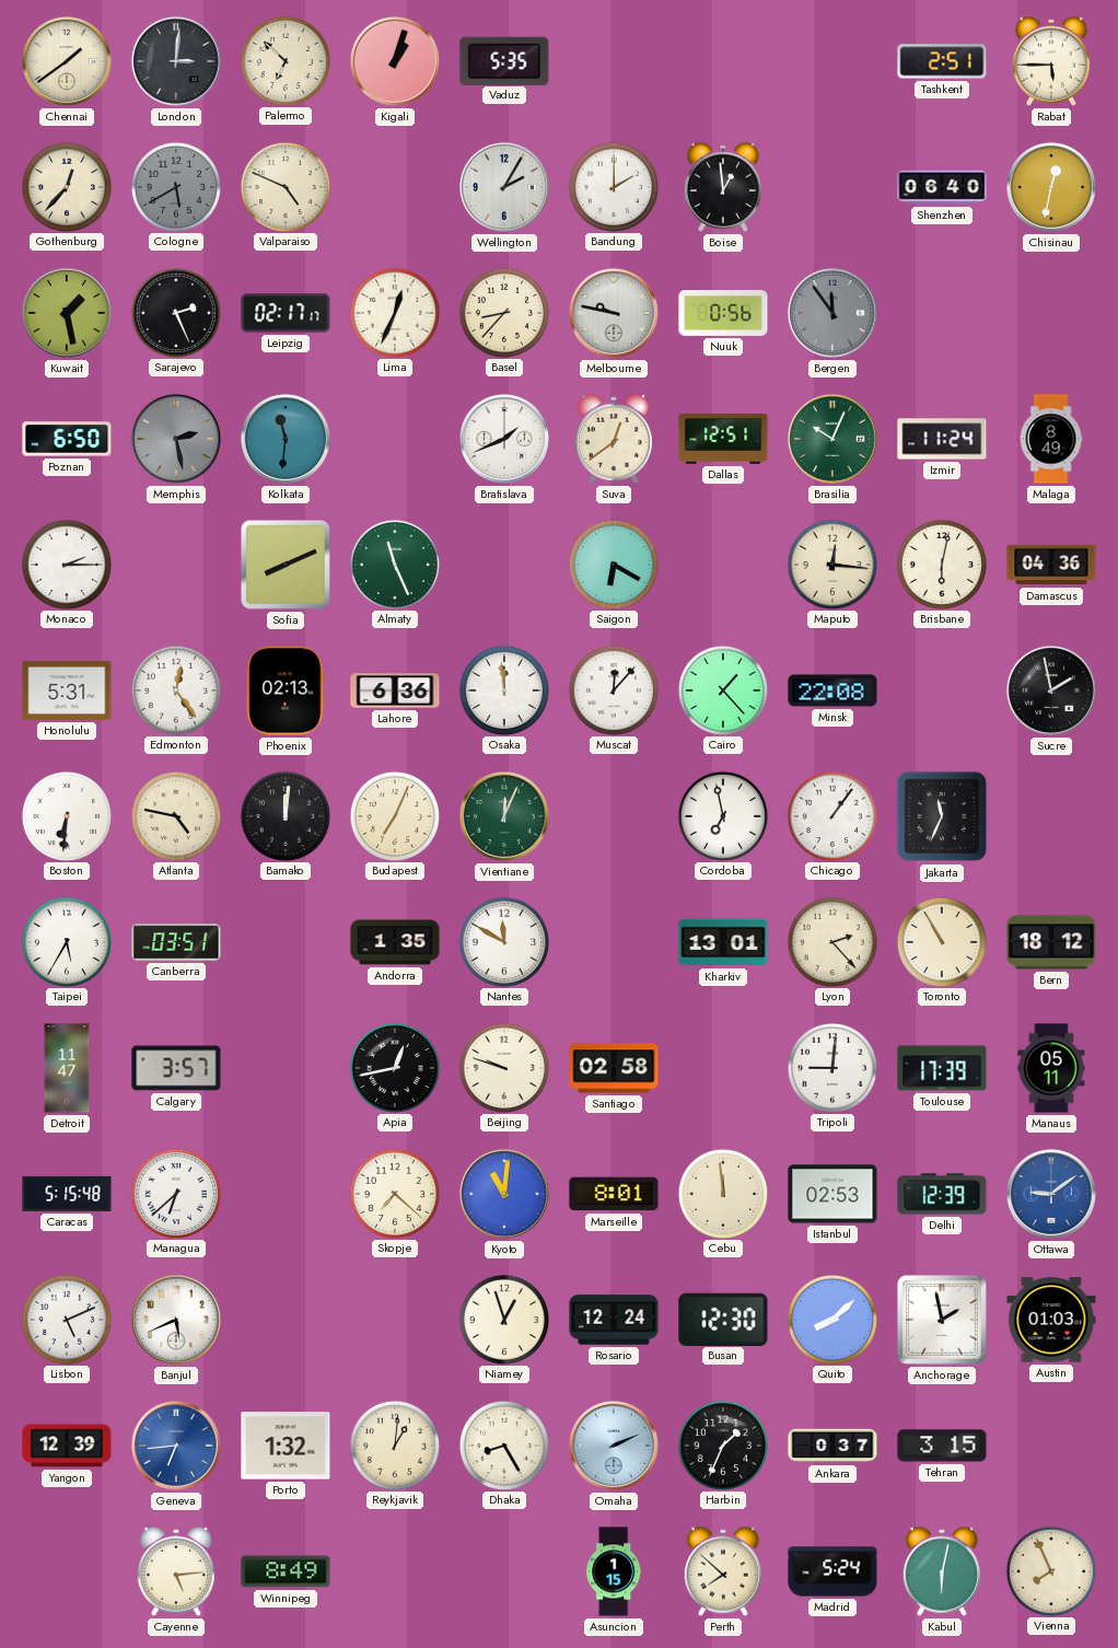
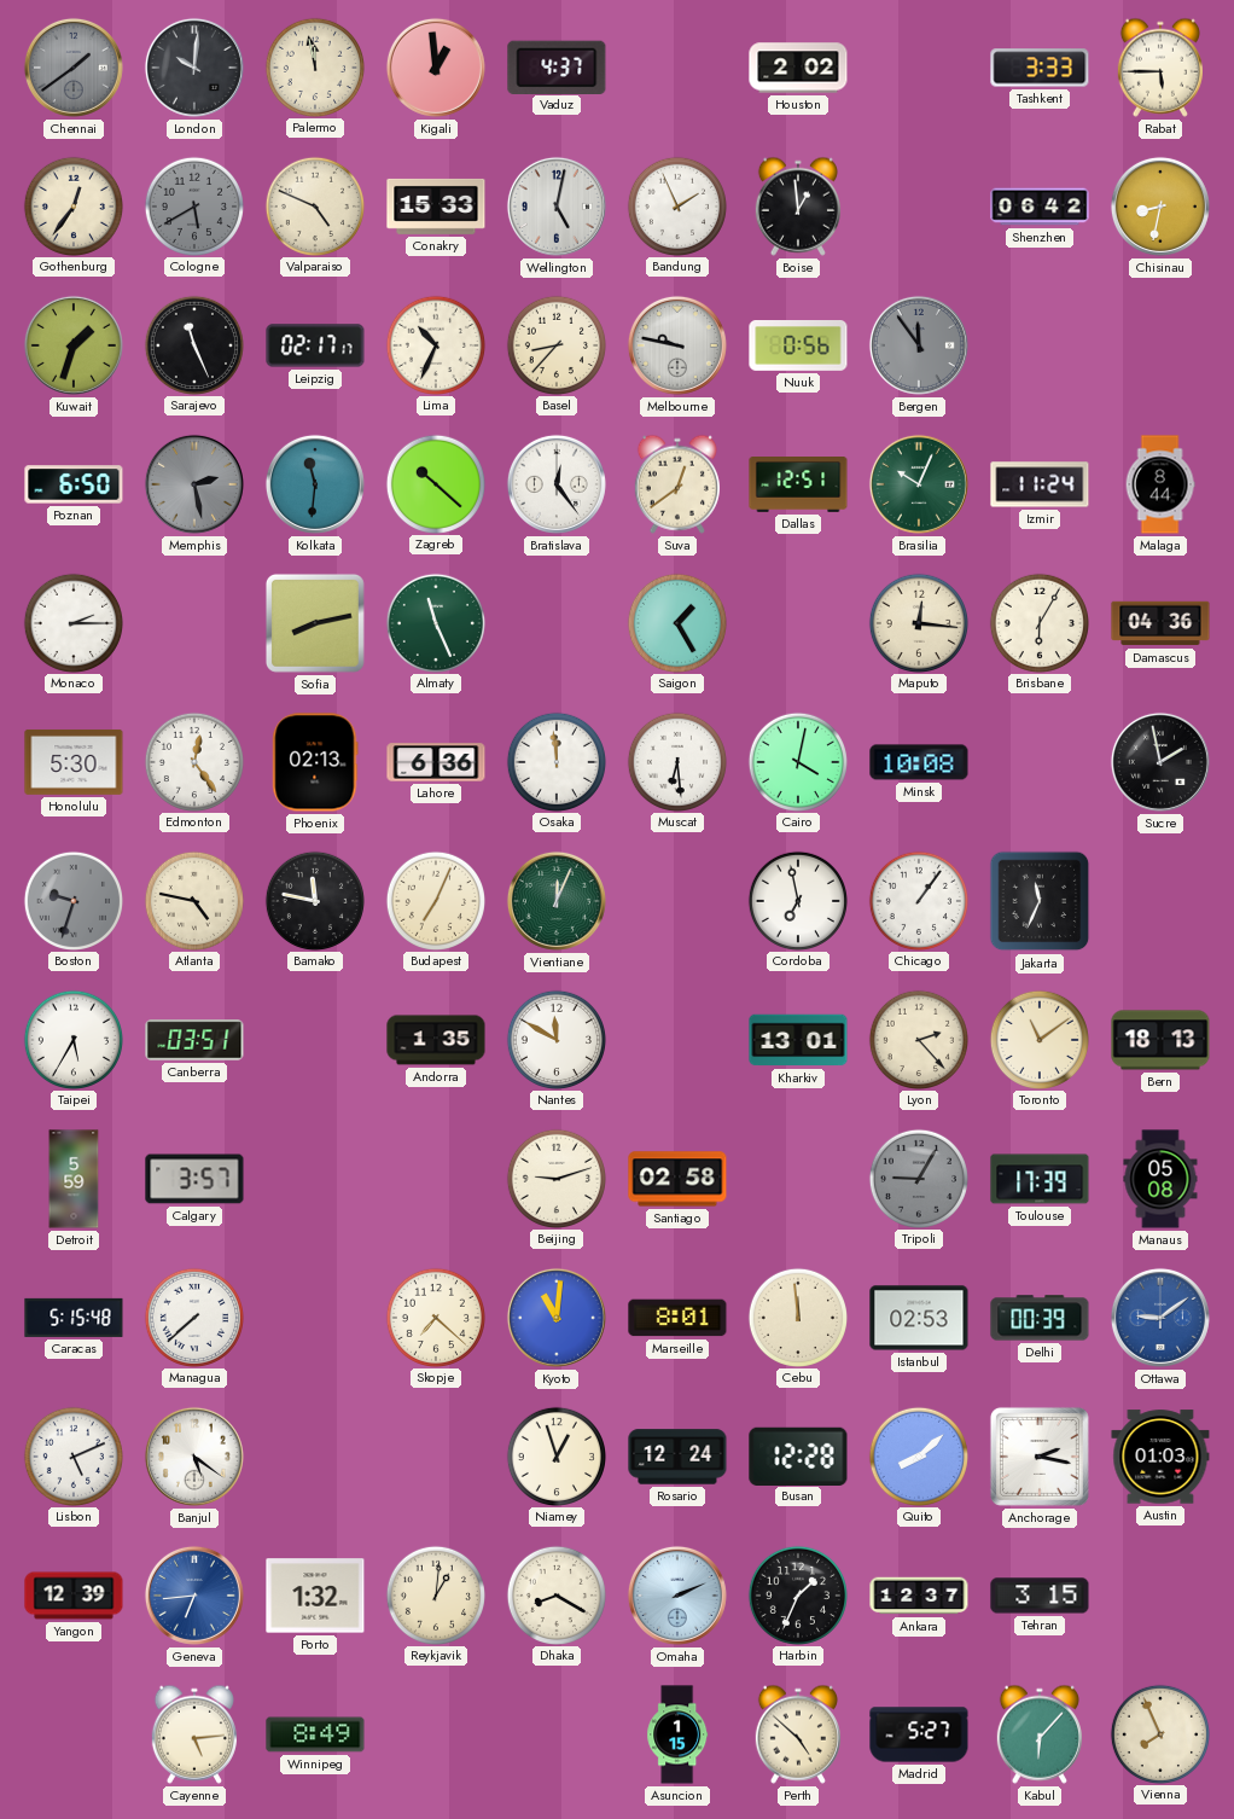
Chennai dial: cream -> grey (74, 68)
London: 3:01 -> 10:01 (194, 68)
Palermo: 6:52 -> 11:58 (314, 66)
Kigali: 1:03 -> 12:59 (436, 68)
Vaduz: 5:35 -> 4:37 (557, 66)
Houston: none -> 2:02 (798, 68)
Tashkent: 2:51 -> 3:33 (1040, 68)
Gothenburg: 12:37 -> 12:36 (72, 205)
Conakry: none -> 15:33 (436, 207)
Wellington: 2:05 -> 5:02 (557, 207)
Bandung: 2:00 -> 1:56 (676, 205)
Shenzhen: 06:40 -> 06:42 (1040, 207)
Chisinau: 12:32 -> 8:32 (1160, 207)
Kuwait: 1:28 -> 1:33 (74, 345)
Sarajevo: 2:26 -> 11:26 (193, 344)
Lima: 12:34 -> 10:34 (435, 344)
Zagreb: none -> 10:22 (435, 483)
Bratislava: 1:41 -> 12:24 (557, 484)
Malaga: 8:49 -> 8:44 (1160, 484)
Sofia: 8:11 -> 8:13 (315, 623)
Saigon: 6:20 -> 1:25 (676, 622)
Brisbane: 6:02 -> 6:05 (1038, 622)
Honolulu: 5:31 -> 5:30 (74, 762)
Muscat: 12:07 -> 6:29 (676, 761)
Cairo: 1:23 -> 4:02 (797, 761)
Minsk: 22:08 -> 10:08 (919, 762)
Boston: 6:31 -> 9:33 (72, 900)
Boston dial: white -> grey (72, 900)
Bamako: 12:01 -> 11:47 (314, 900)
Toronto: 10:55 -> 11:09 (1038, 1039)
Bern: 18:12 -> 18:13 (1160, 1040)
Detroit: 11:47 -> 5:59 (74, 1179)
Apia: 12:43 -> none (394, 1067)
Beijing: 9:48 -> 9:12 (555, 1178)
Tripoli: 9:01 -> 9:05 (918, 1178)
Tripoli dial: white -> grey (918, 1178)
Manaus: 05:11 -> 05:08 (1160, 1179)
Managua: 6:38 -> 7:38 (193, 1317)
Delhi: 12:39 -> 00:39 (1040, 1318)
Banjul: 5:41 -> 5:21 (194, 1457)
Busan: 12:30 -> 12:28 (798, 1455)
Anchorage: 1:58 -> 2:17 (1040, 1457)
Dhaka: 8:25 -> 8:20 (555, 1594)
Ankara: 0:37 -> 12:37 (919, 1596)
Perth: 7:52 -> 4:52 (798, 1734)
Madrid: 5:24 -> 5:27 (919, 1734)
Kabul: 6:02 -> 6:07 (1040, 1734)
